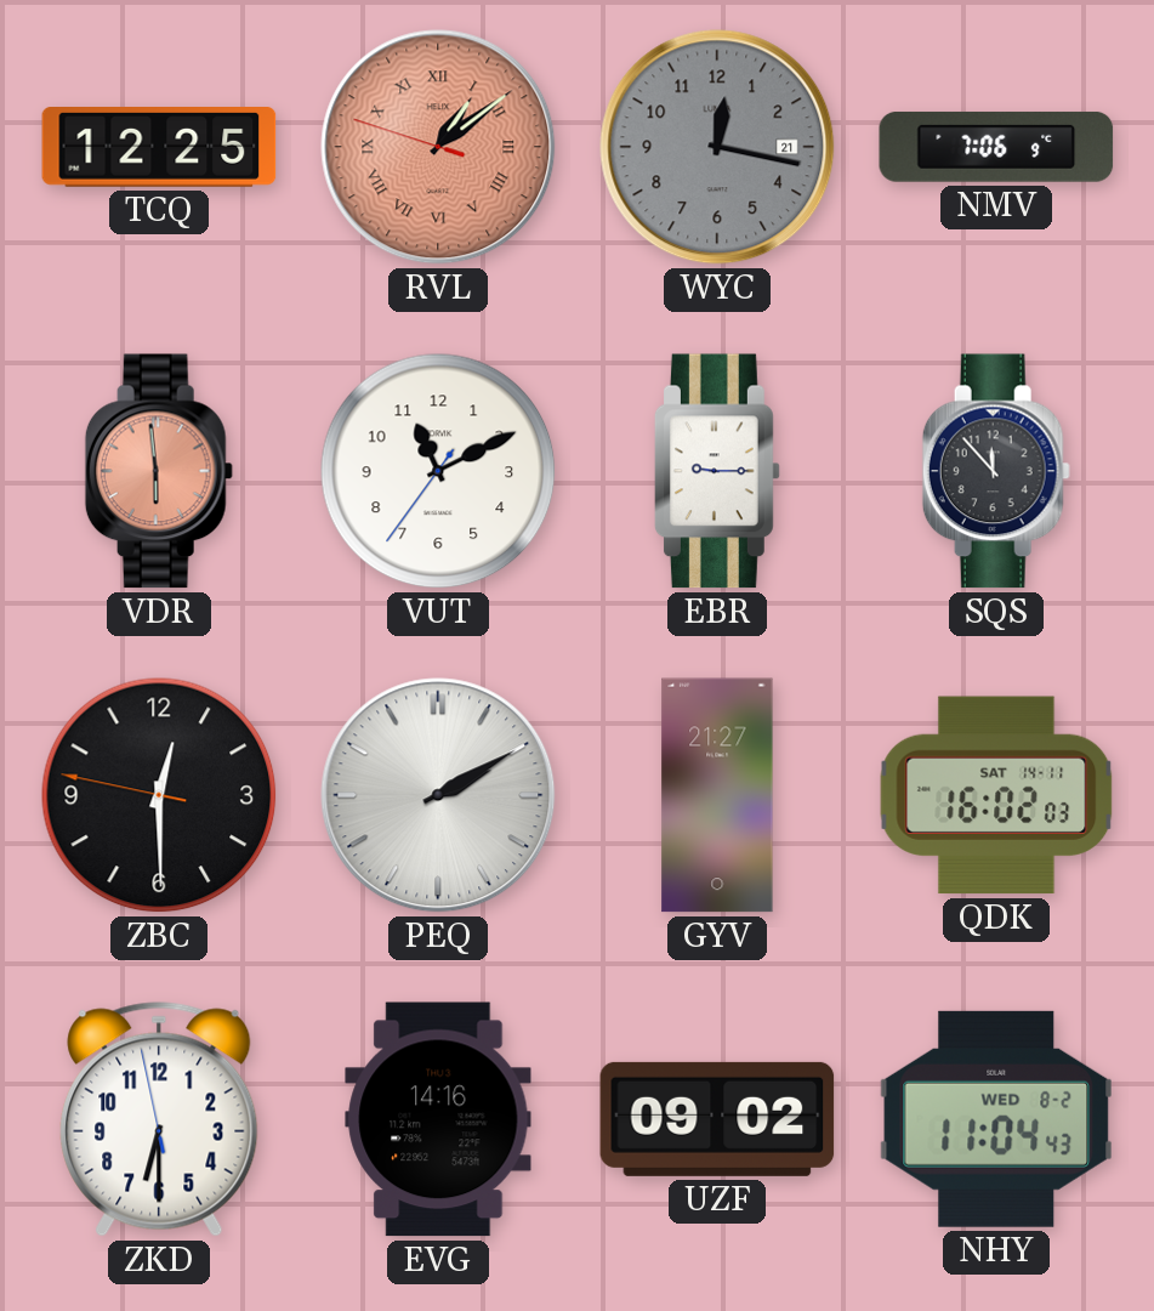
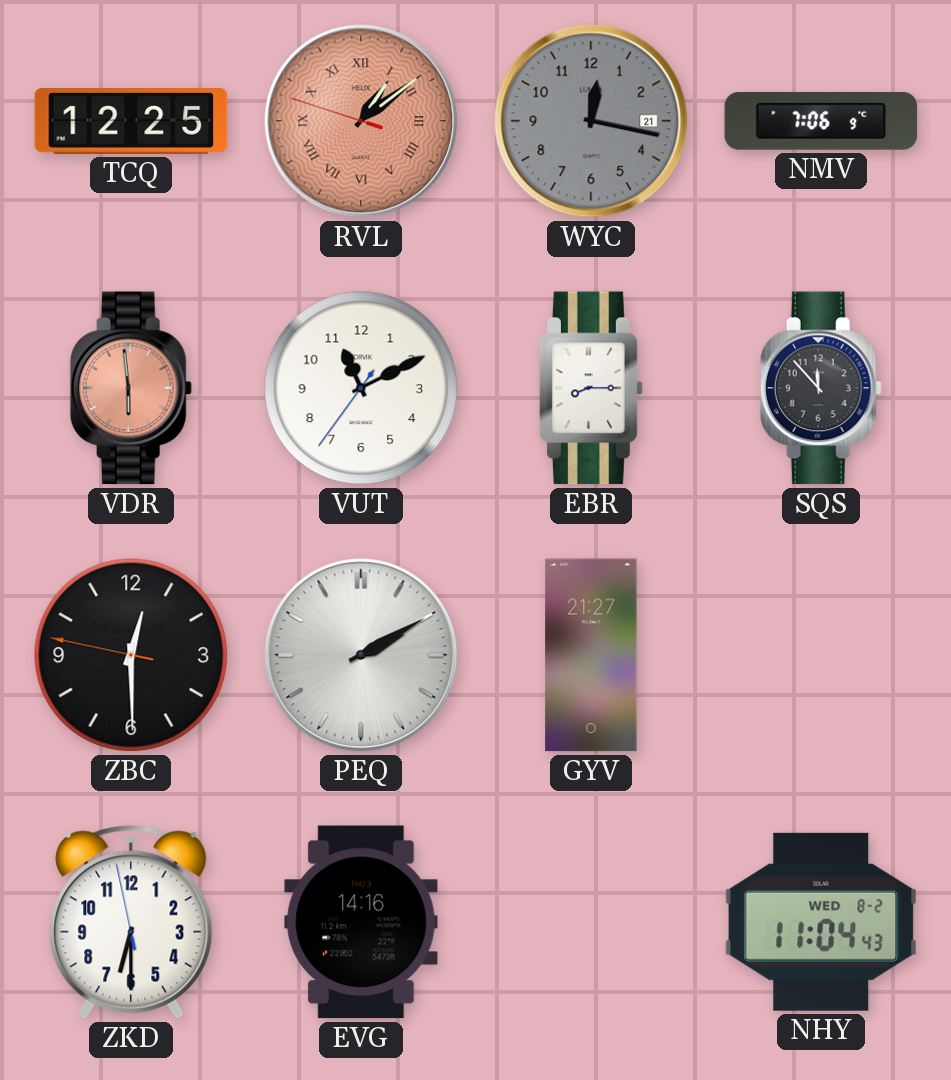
EBR: 9:15 -> 8:15 (592, 388)
QDK: 16:02 -> none (996, 795)
UZF: 09:02 -> none (717, 1119)
